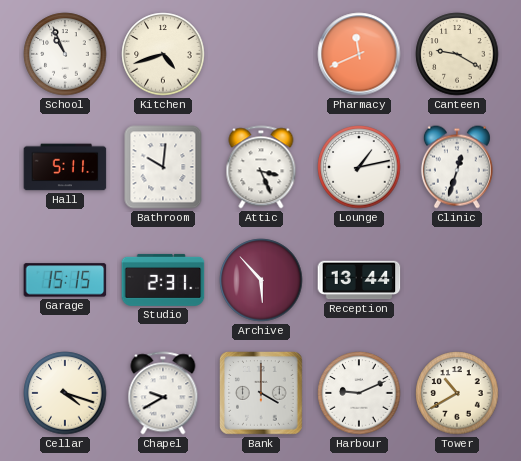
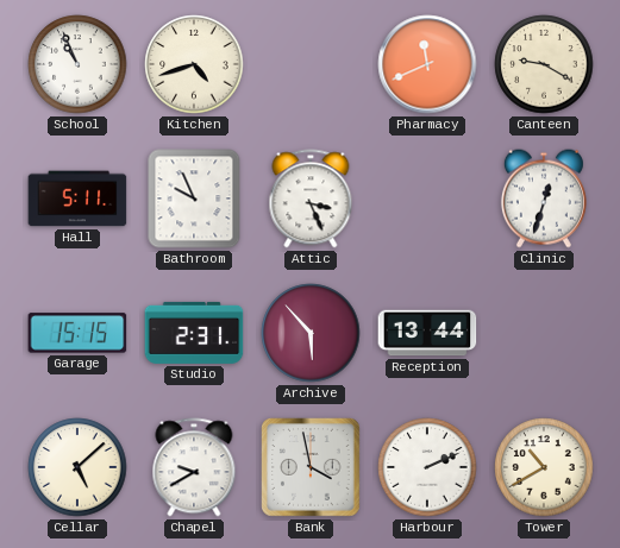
Bathroom: 10:01 -> 9:56 (194, 199)
Lounge: 1:13 -> none (359, 167)
Cellar: 4:18 -> 5:08 (77, 467)
Bank: 4:00 -> 3:58 (312, 468)
Harbour: 9:11 -> 2:11 (427, 467)
